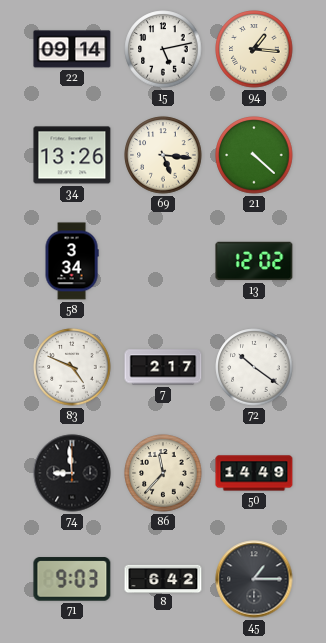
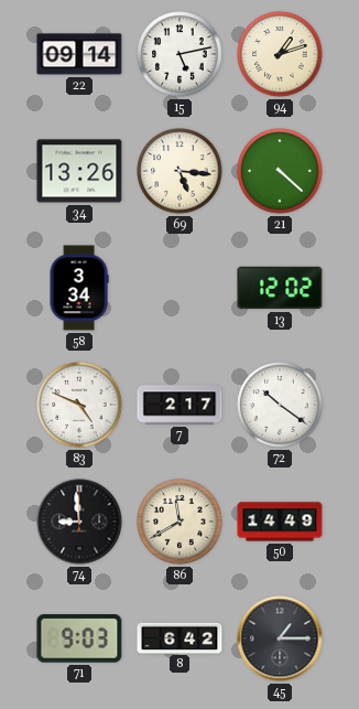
94: 1:16 -> 1:12 (280, 54)
86: 11:37 -> 11:40 (179, 522)
